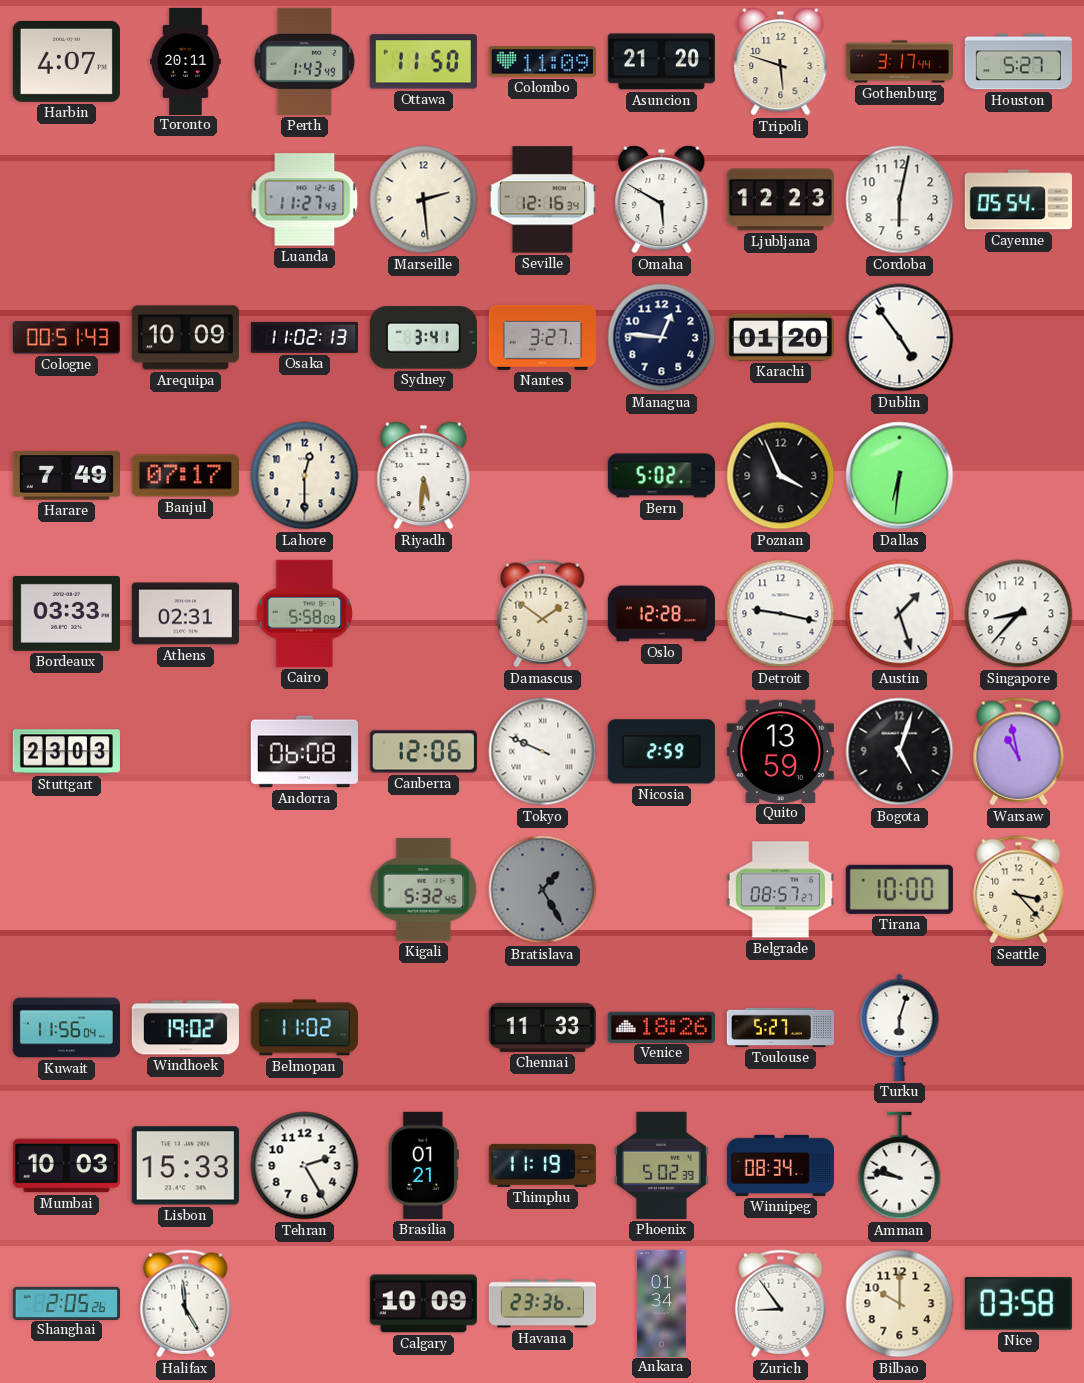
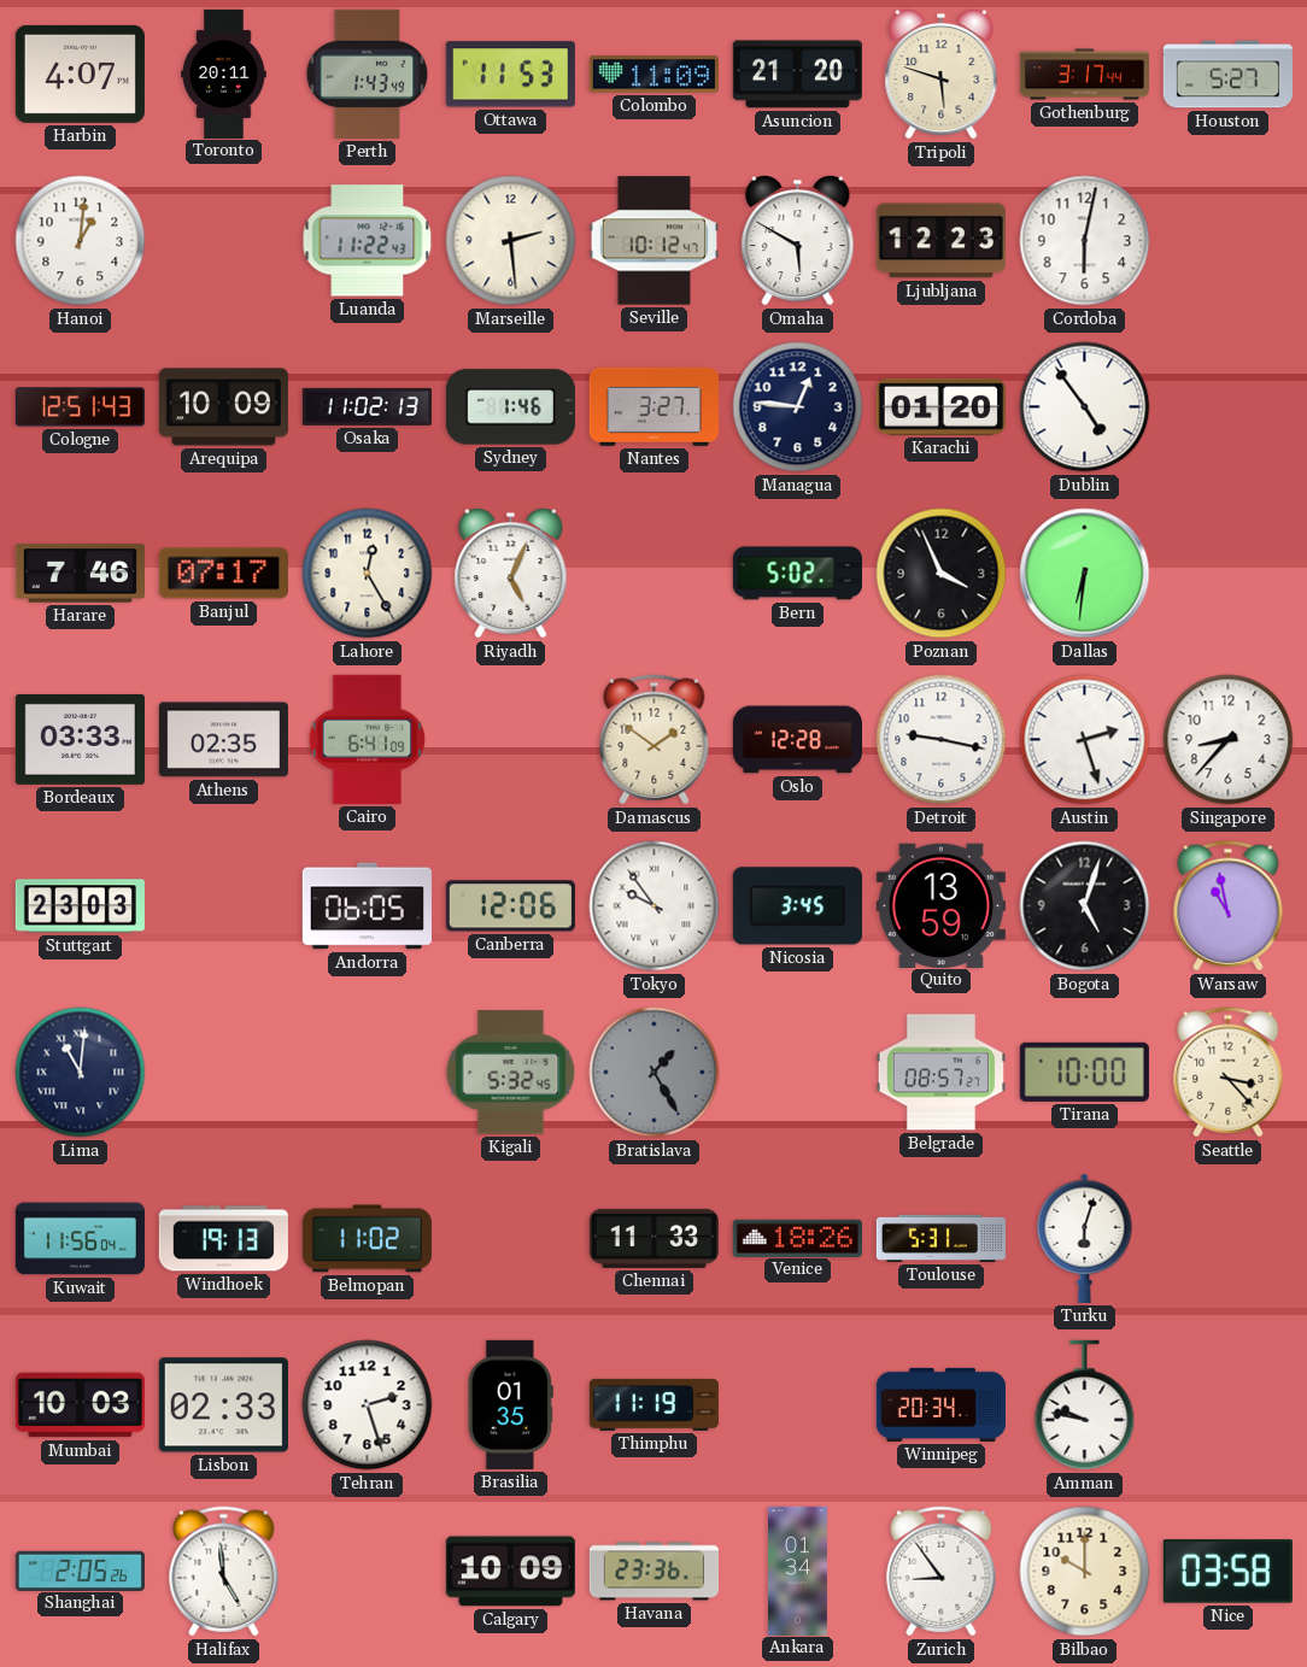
Ottawa: 11:50 -> 11:53 (510, 75)
Hanoi: none -> 1:01 (81, 241)
Luanda: 11:27 -> 11:22 (368, 241)
Seville: 12:16 -> 10:12 (653, 241)
Cayenne: 05:54 -> none (1018, 200)
Cologne: 00:51 -> 12:51 (80, 407)
Sydney: 3:41 -> 1:46 (510, 407)
Harare: 7:49 -> 7:46 (80, 574)
Lahore: 12:30 -> 12:25 (368, 574)
Riyadh: 5:31 -> 5:04 (511, 574)
Athens: 02:31 -> 02:35 (223, 740)
Cairo: 5:58 -> 6:41 (368, 739)
Austin: 1:27 -> 2:27 (1085, 740)
Andorra: 06:08 -> 06:05 (367, 906)
Tokyo: 9:49 -> 9:54 (655, 906)
Nicosia: 2:59 -> 3:45 (797, 906)
Lima: none -> 11:01 (81, 1073)
Windhoek: 19:02 -> 19:13 (223, 1239)
Toulouse: 5:27 -> 5:31 (940, 1238)
Lisbon: 15:33 -> 02:33 (223, 1405)
Tehran: 2:25 -> 2:27 (368, 1405)
Brasilia: 01:21 -> 01:35 (510, 1404)
Phoenix: 5:02 -> none (662, 1165)
Winnipeg: 08:34 -> 20:34 (940, 1404)
